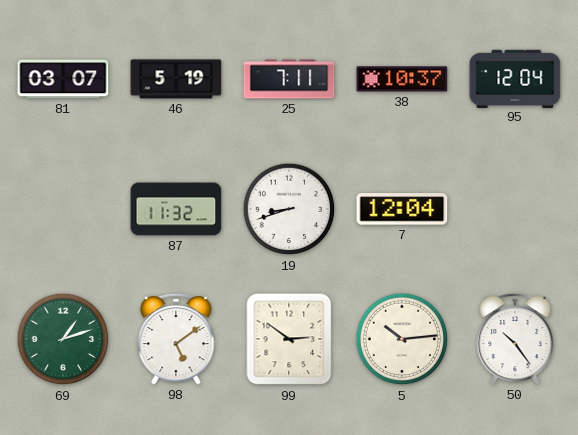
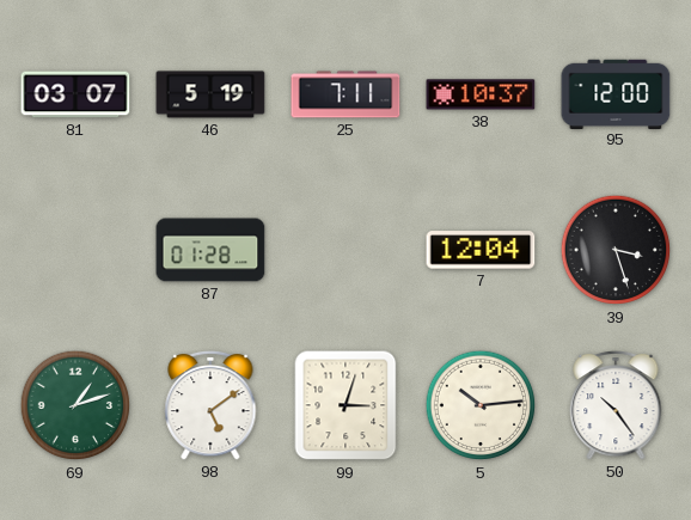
95: 12:04 -> 12:00 (616, 93)
87: 11:32 -> 01:28 (210, 250)
19: 8:42 -> none (289, 209)
39: none -> 3:27 (616, 250)
99: 2:51 -> 3:03 (345, 405)
